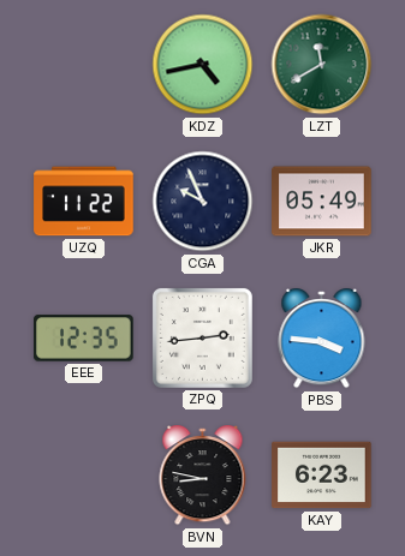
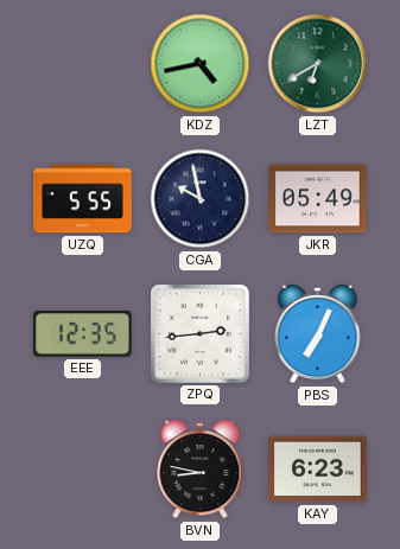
LZT: 11:40 -> 6:40 (318, 64)
UZQ: 11:22 -> 5:55 (83, 199)
CGA: 9:56 -> 9:58 (201, 199)
PBS: 3:46 -> 7:04 (318, 336)
